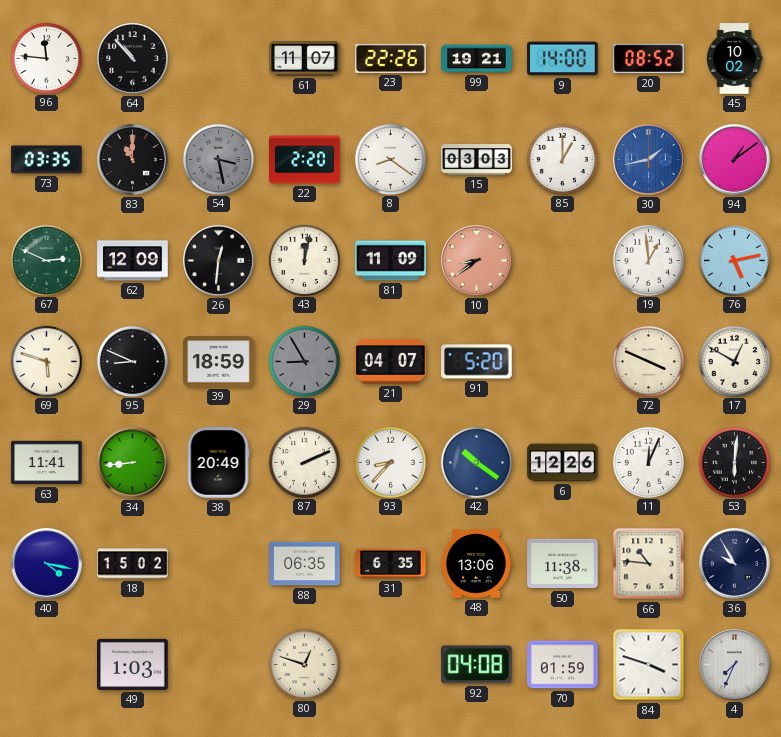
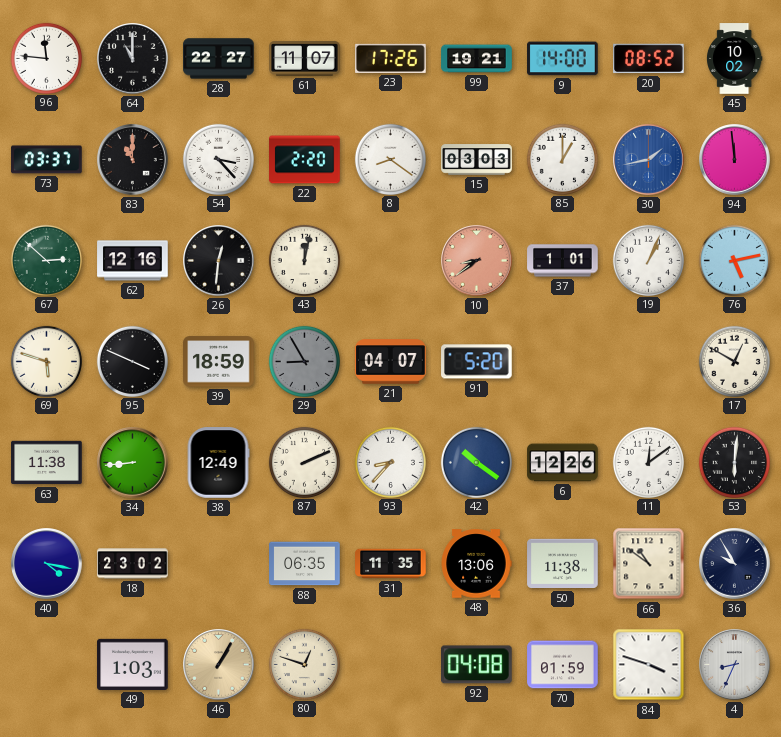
64: 10:53 -> 11:00 (133, 59)
28: none -> 22:27 (219, 59)
23: 22:26 -> 17:26 (391, 58)
73: 03:35 -> 03:37 (47, 160)
54: 3:28 -> 3:23 (218, 159)
54 dial: grey -> white (218, 159)
94: 1:09 -> 11:59 (735, 160)
67: 2:49 -> 2:52 (46, 260)
62: 12:09 -> 12:16 (133, 261)
81: 11:09 -> none (391, 261)
37: none -> 1:01 (563, 261)
19: 12:59 -> 1:04 (648, 260)
95: 8:49 -> 3:49 (132, 361)
72: 3:49 -> none (648, 361)
63: 11:41 -> 11:38 (47, 463)
38: 20:49 -> 12:49 (218, 463)
11: 12:04 -> 12:09 (648, 462)
18: 15:02 -> 23:02 (133, 564)
31: 6:35 -> 11:35 (391, 564)
66: 10:46 -> 10:51 (649, 564)
46: none -> 1:05 (219, 665)
4: 7:34 -> 8:34 (735, 665)
